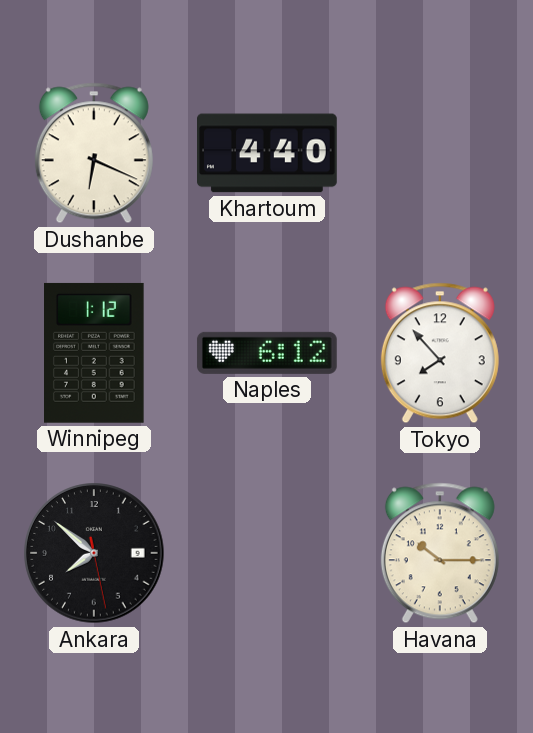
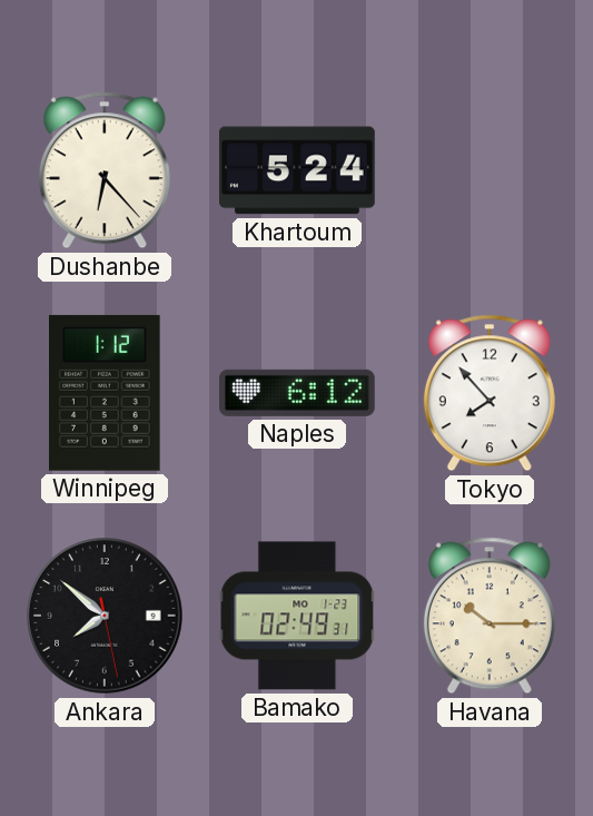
Dushanbe: 6:19 -> 6:23 (105, 170)
Khartoum: 4:40 -> 5:24 (298, 170)
Bamako: none -> 02:49 (297, 616)
